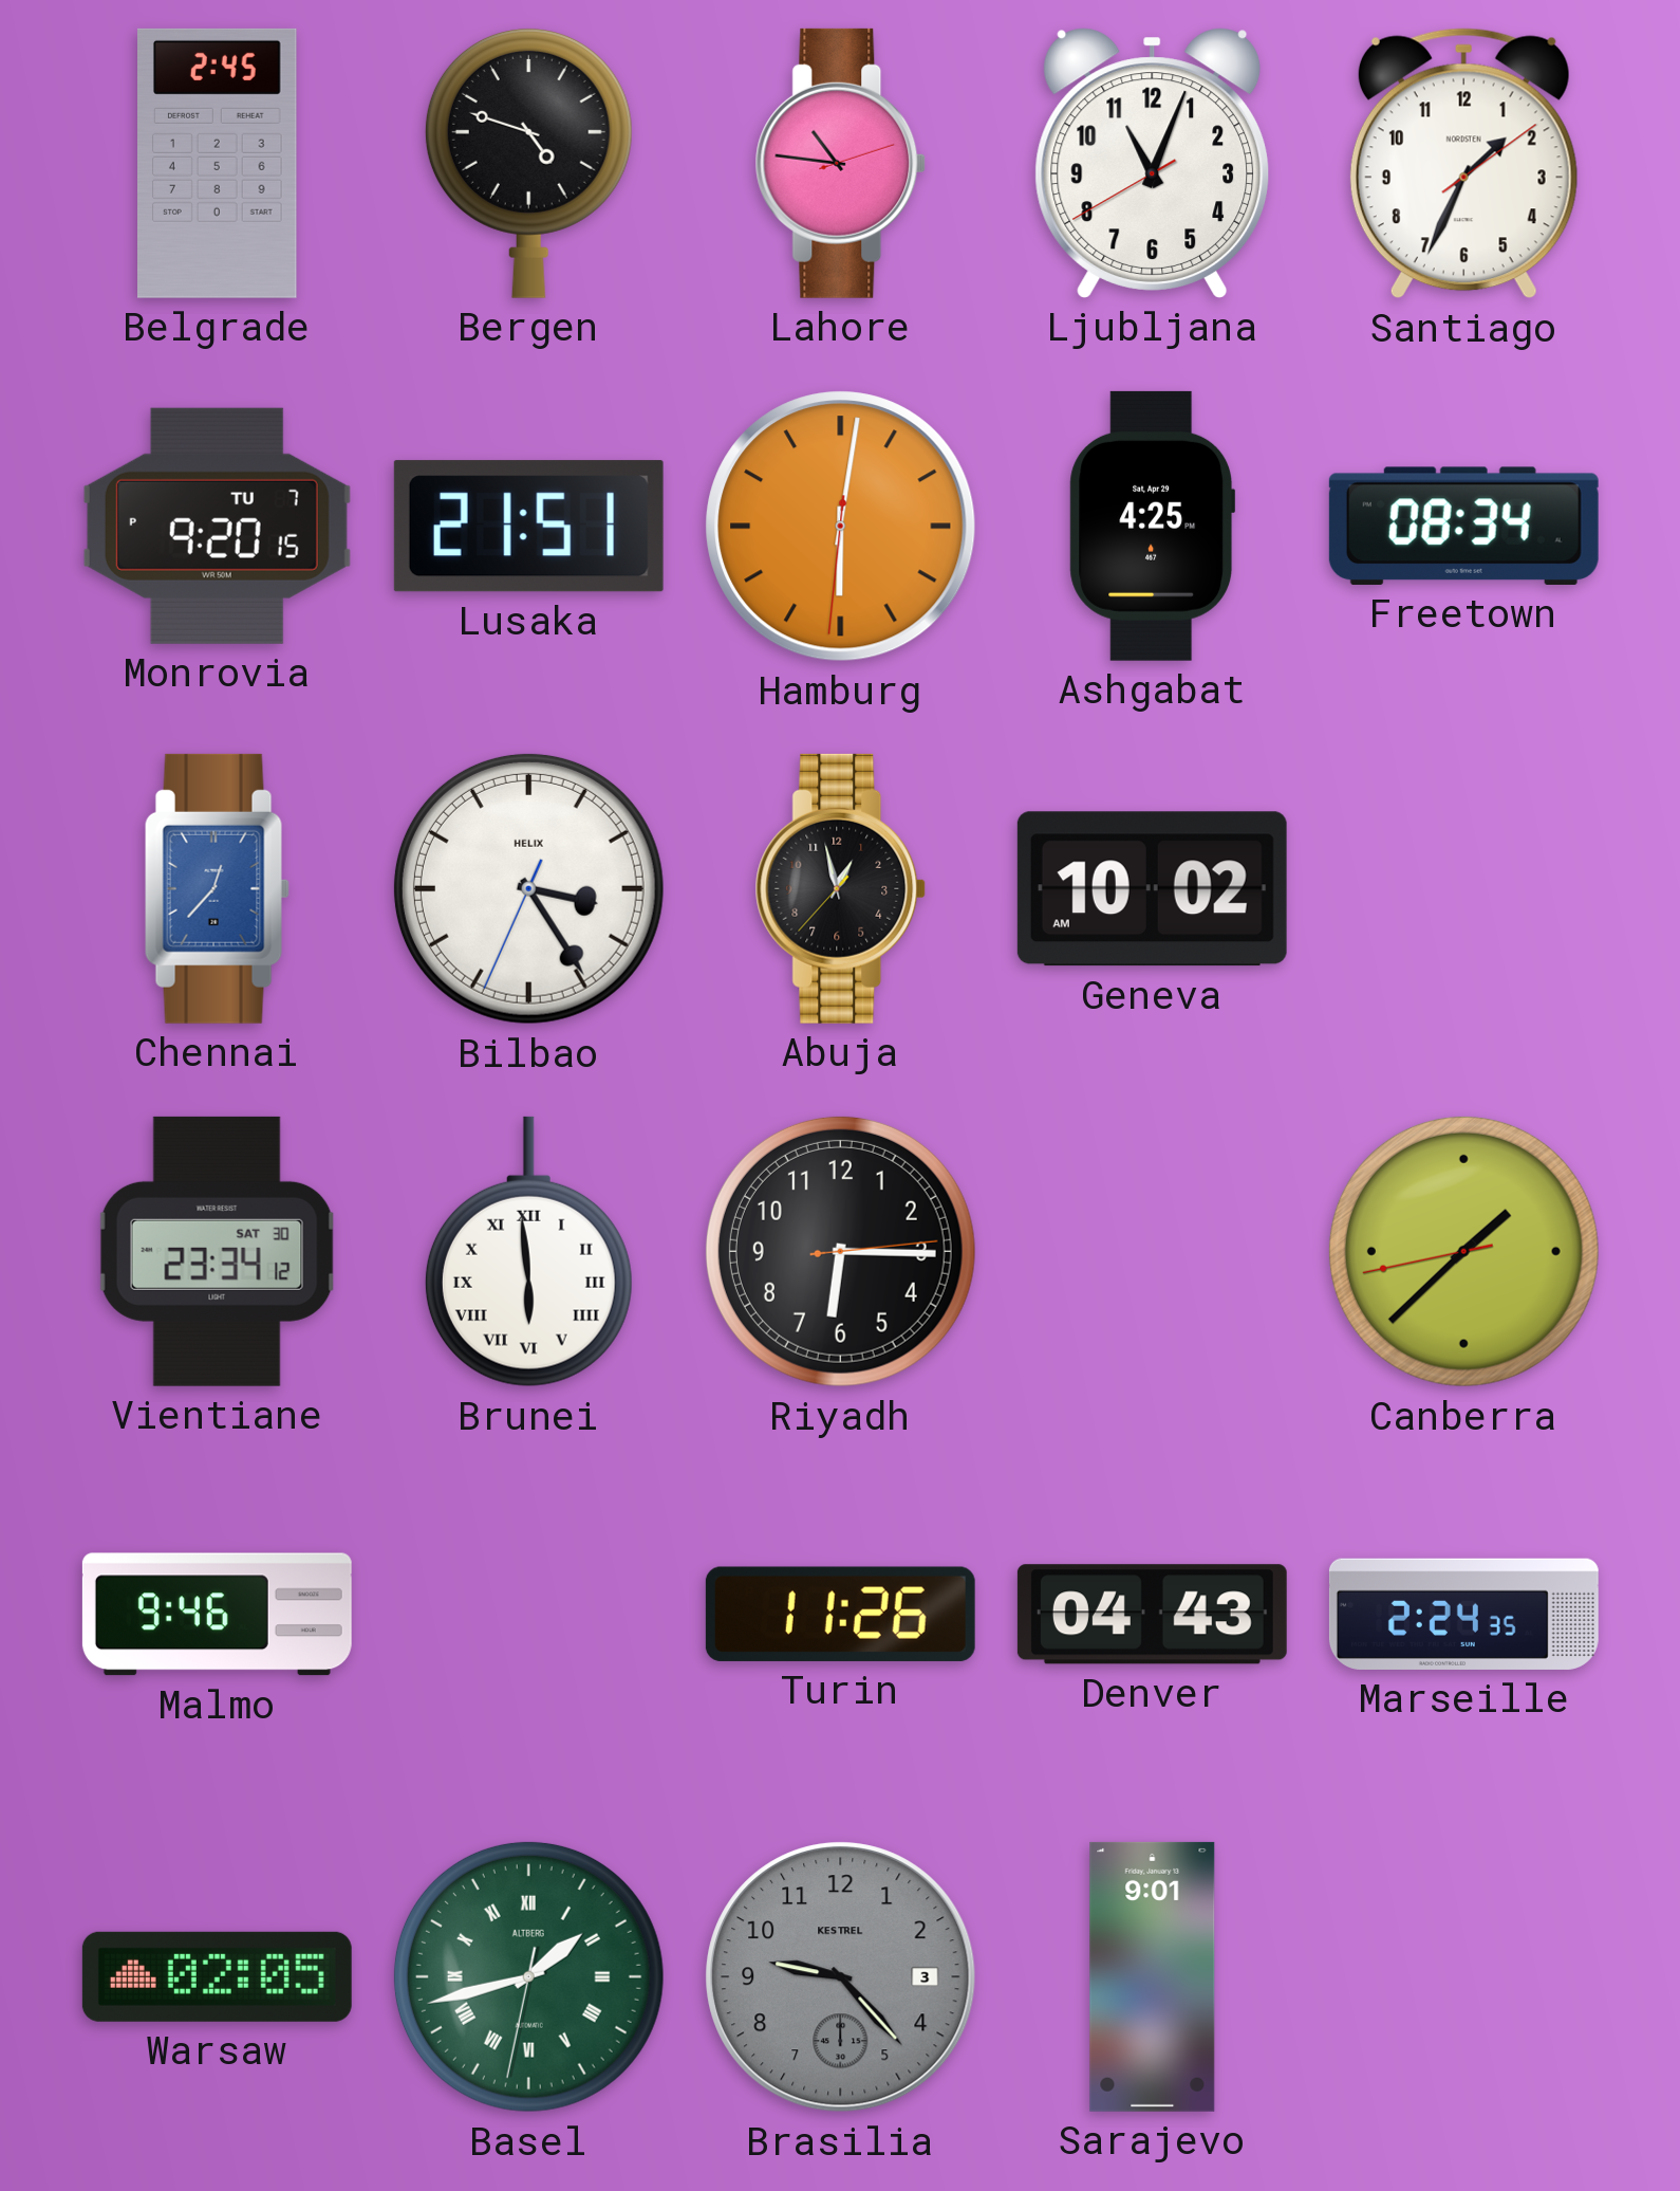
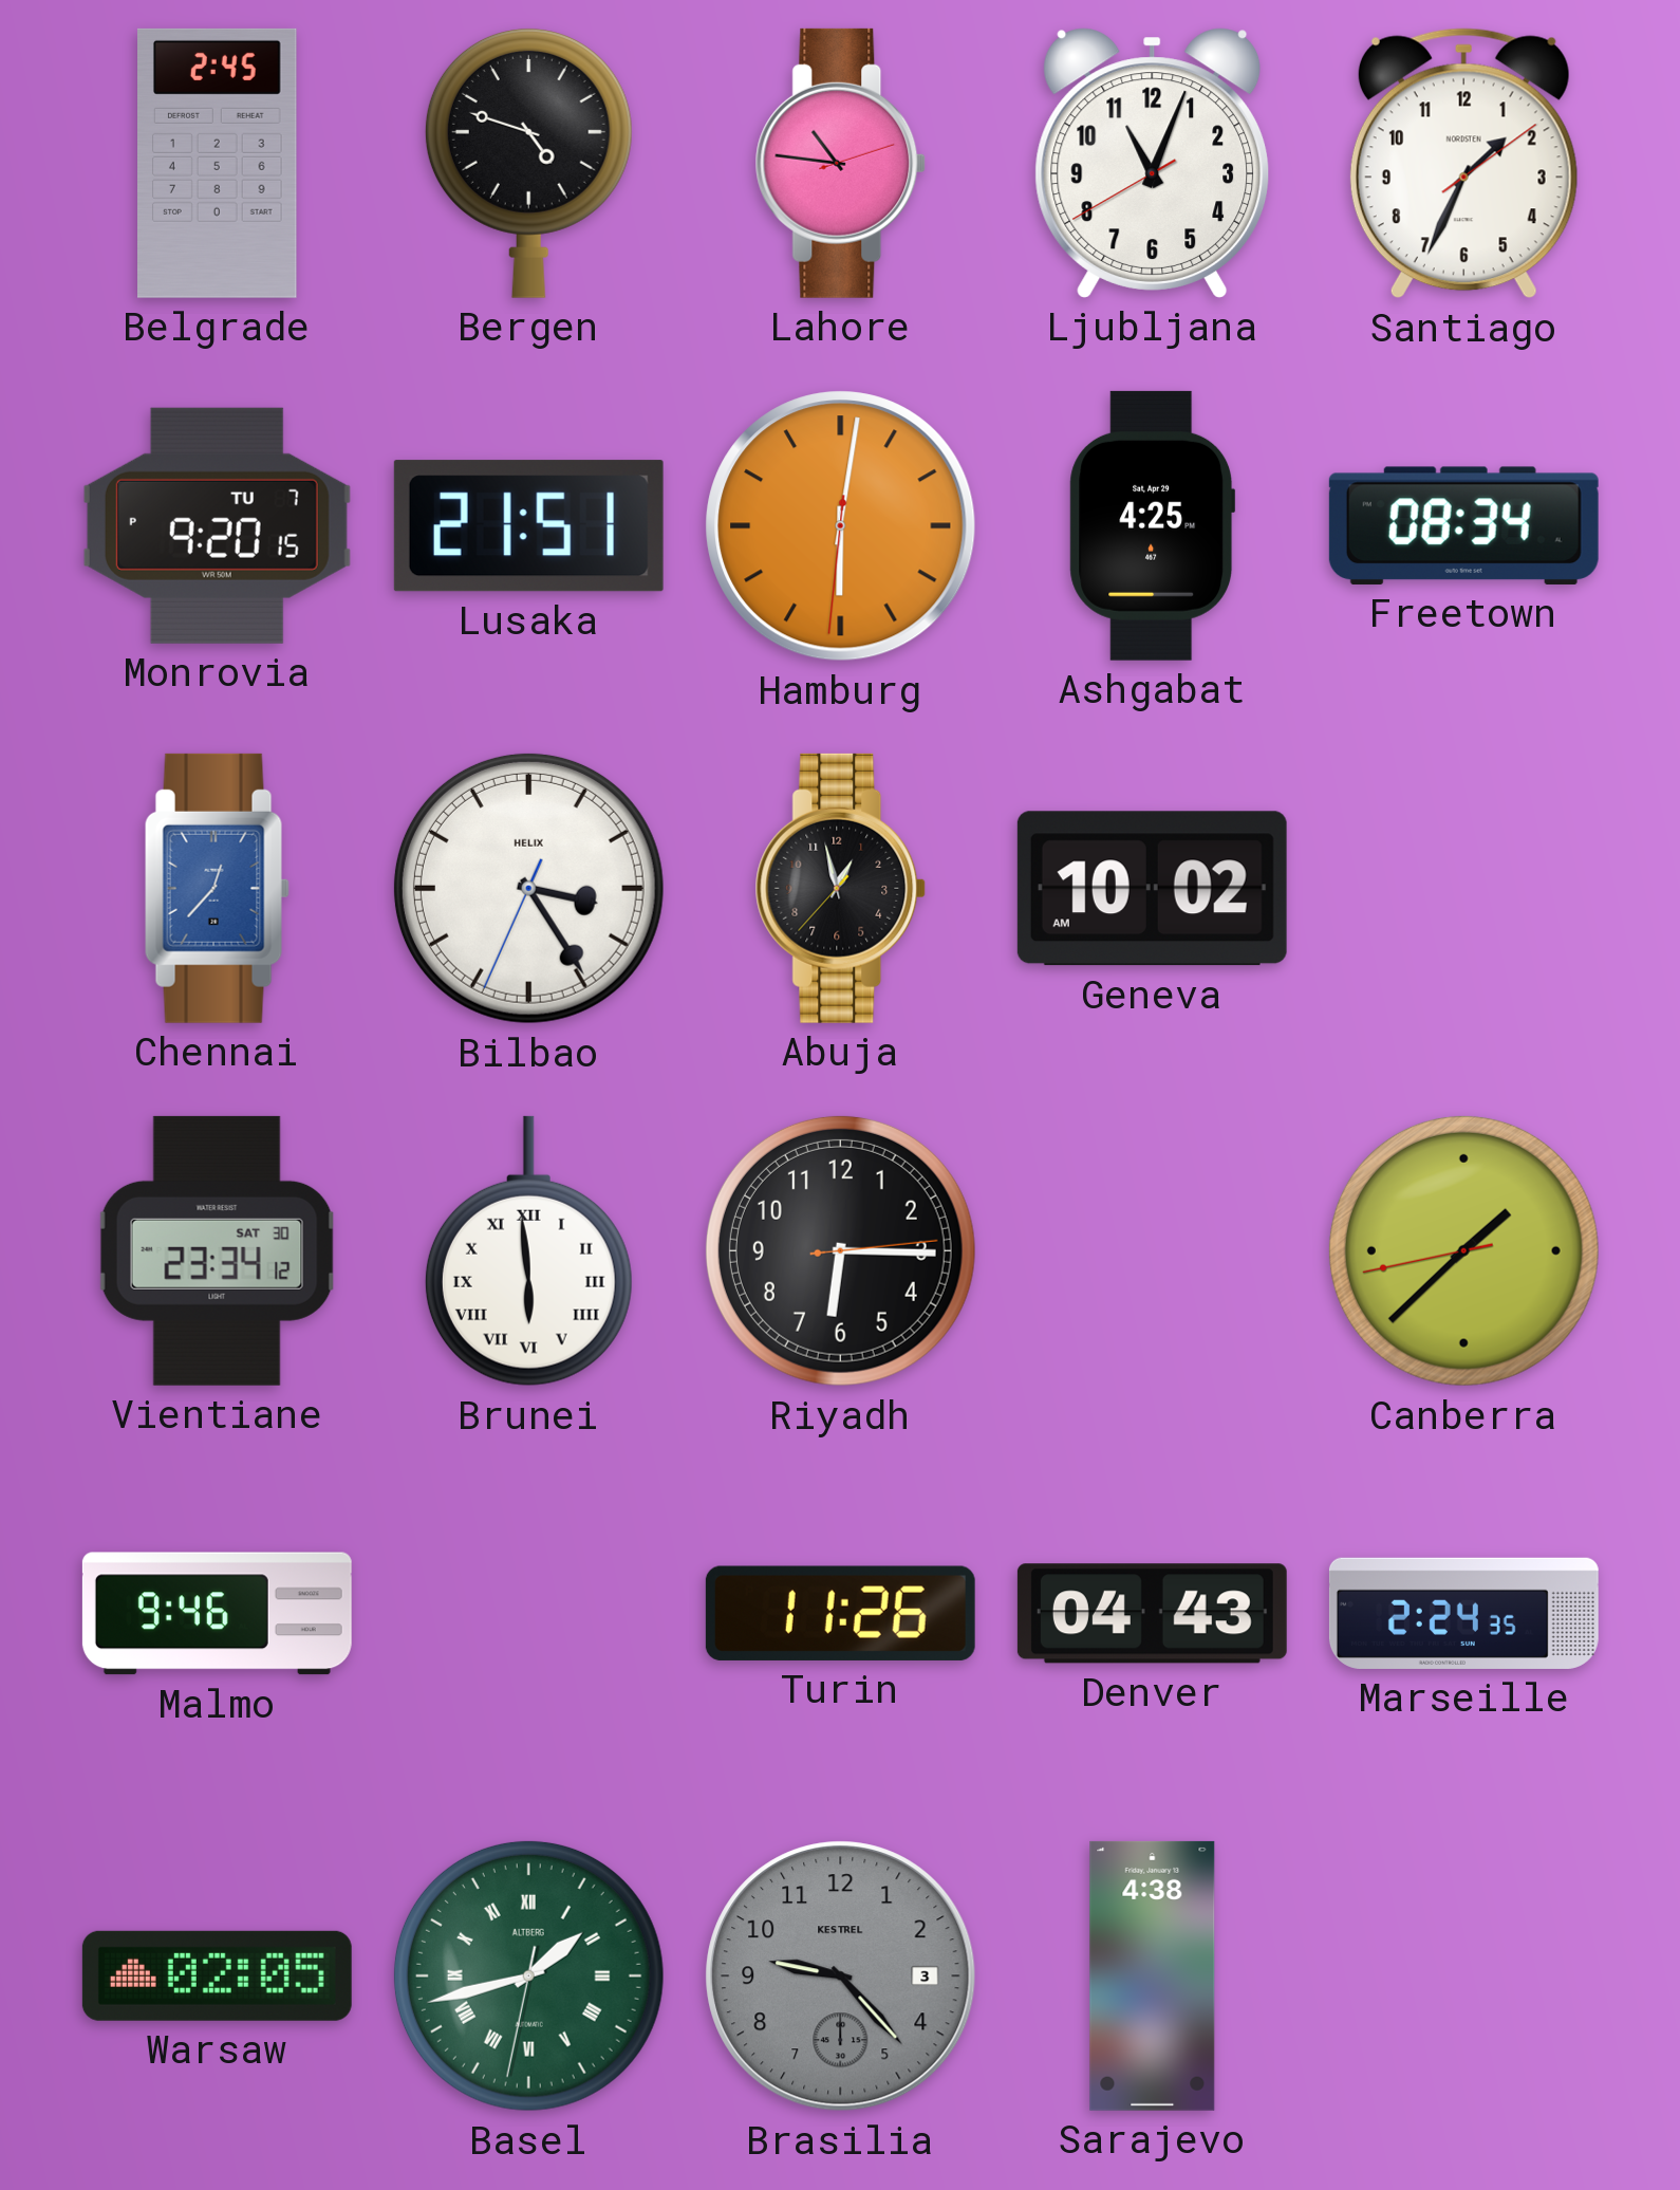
Sarajevo: 9:01 -> 4:38 (1153, 1975)
